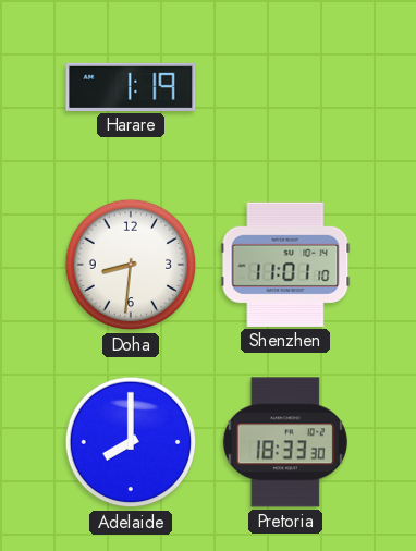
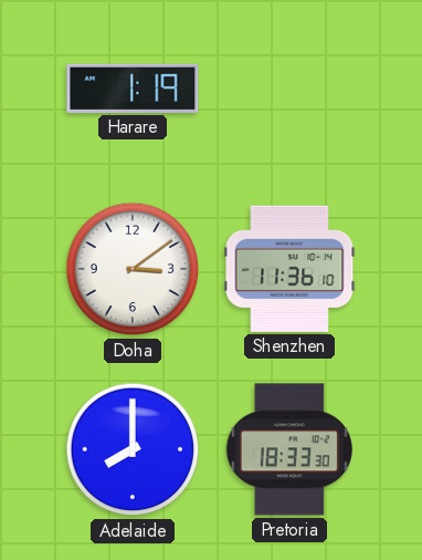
Doha: 8:31 -> 3:09 (133, 269)
Shenzhen: 11:01 -> 11:36 (289, 269)
